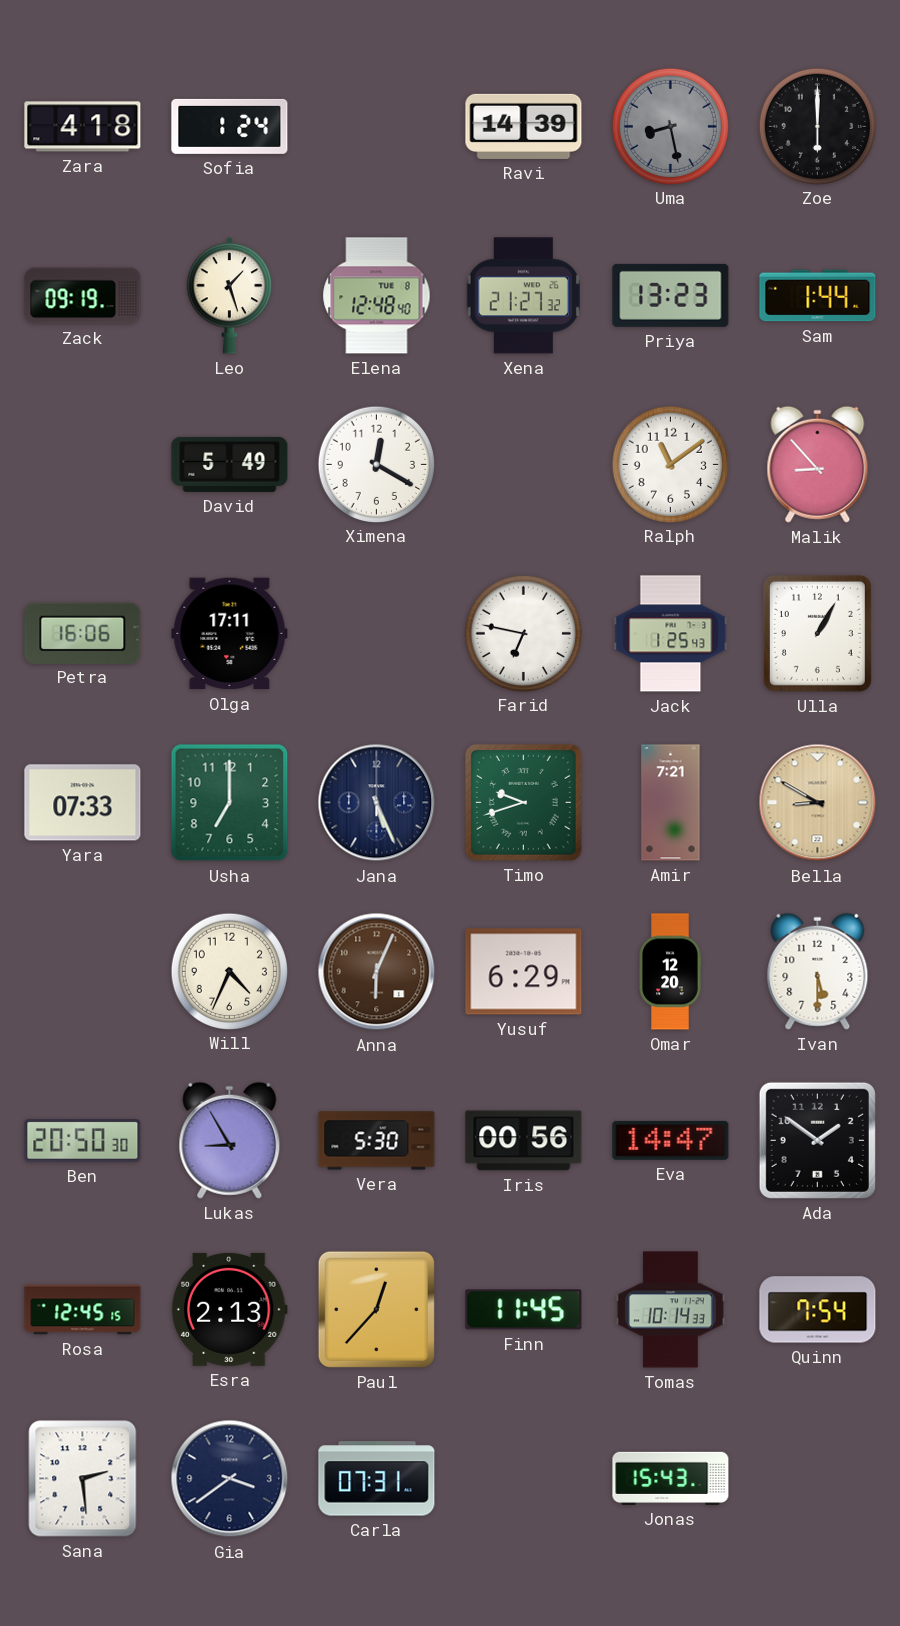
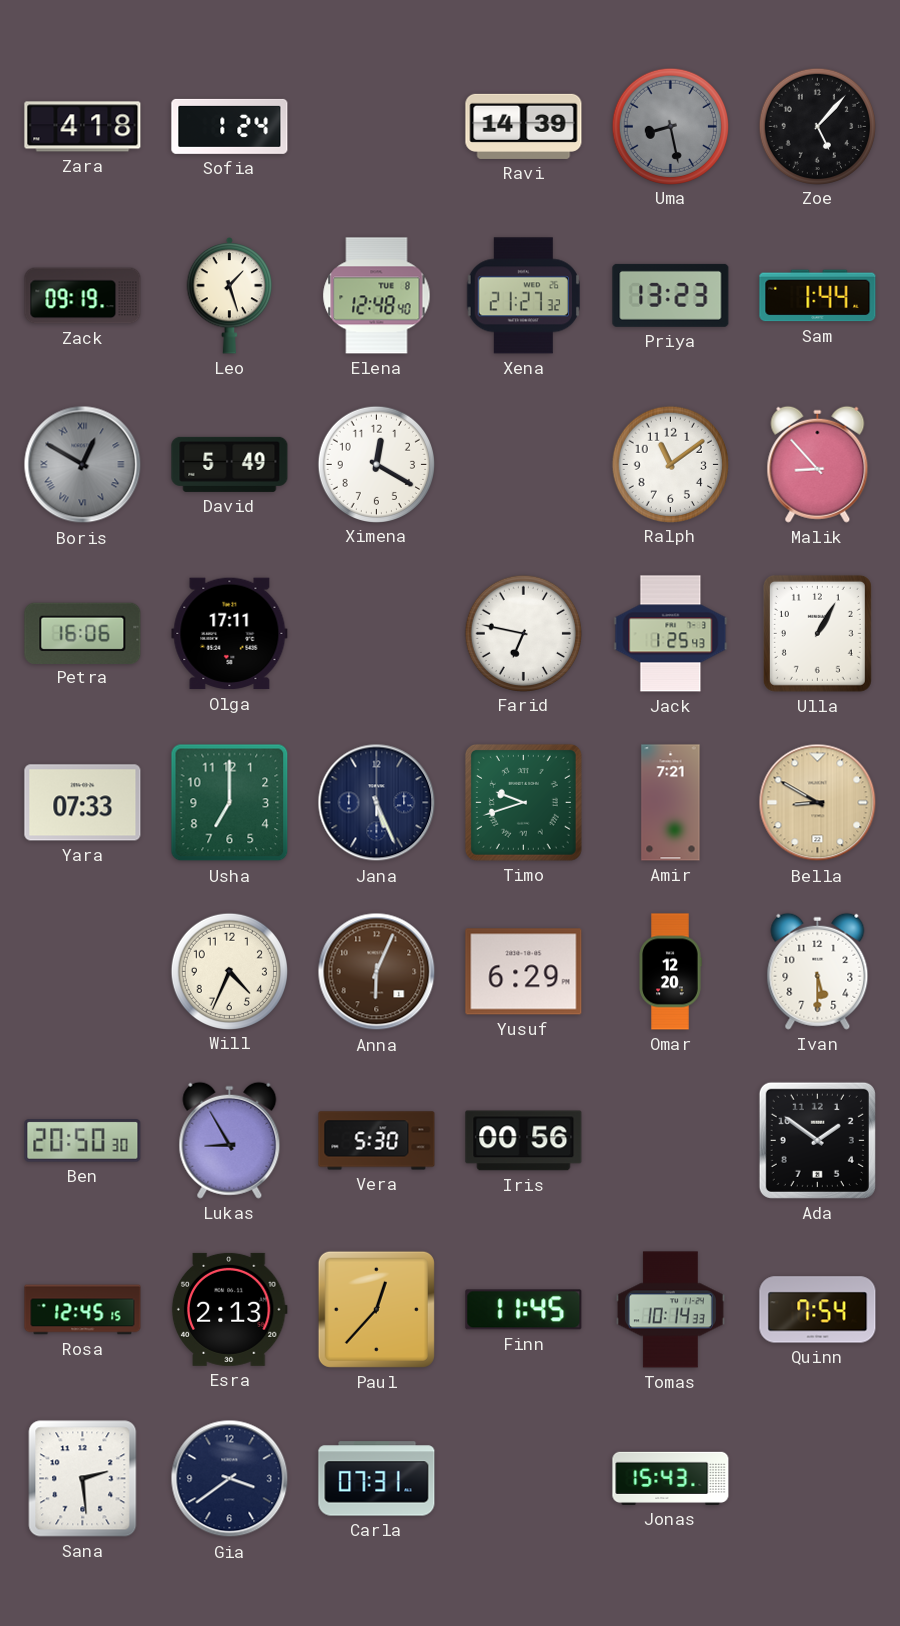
Zoe: 6:00 -> 5:07 (817, 126)
Boris: none -> 12:50 (83, 465)
Eva: 14:47 -> none (671, 1140)
